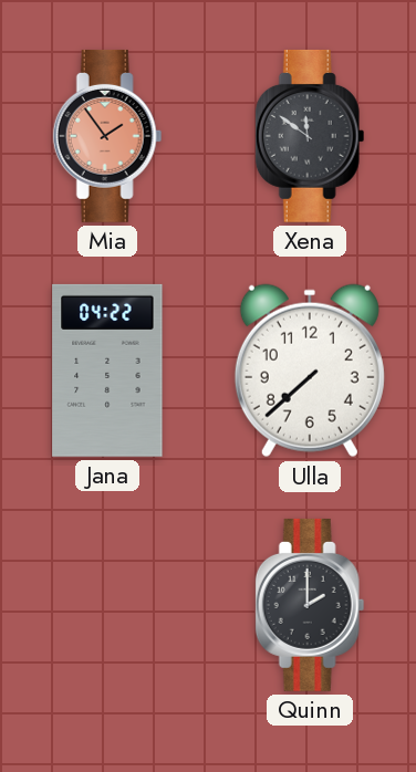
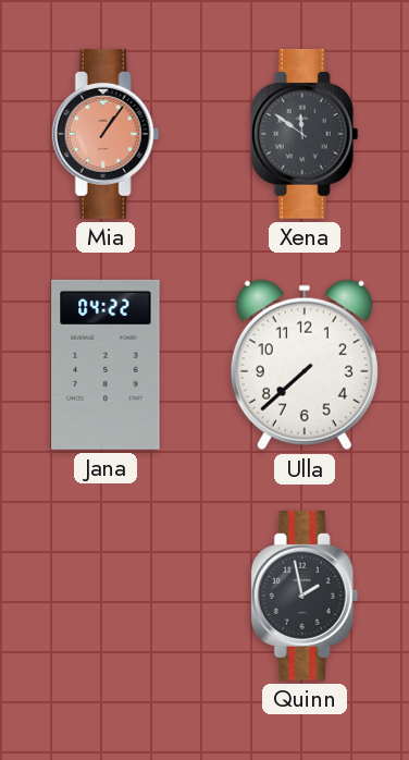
Mia: 1:54 -> 1:06 (106, 134)
Quinn: 2:00 -> 1:58 (305, 596)
